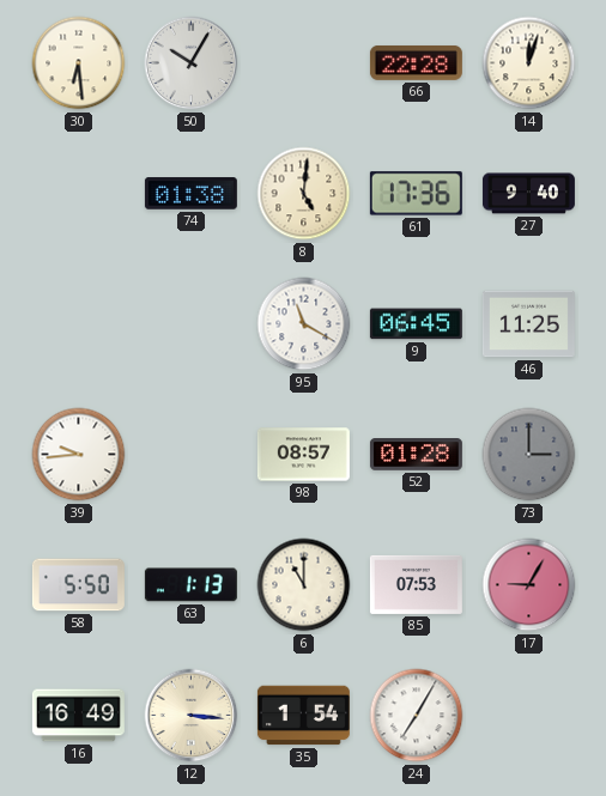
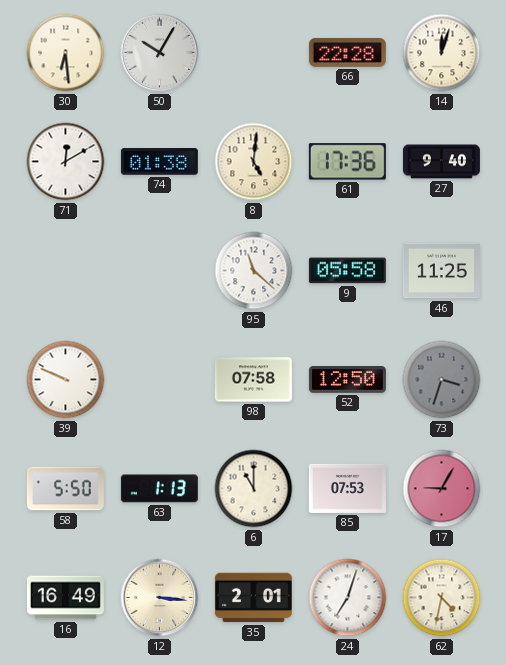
71: none -> 12:10 (66, 162)
95: 11:20 -> 11:22 (254, 271)
9: 06:45 -> 05:58 (347, 271)
39: 9:44 -> 9:49 (66, 380)
98: 08:57 -> 07:58 (253, 380)
52: 01:28 -> 12:50 (347, 380)
73: 3:00 -> 3:33 (442, 380)
35: 1:54 -> 2:01 (253, 598)
24: 7:05 -> 7:03 (348, 598)
62: none -> 4:32 (442, 598)
